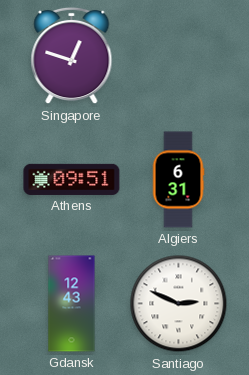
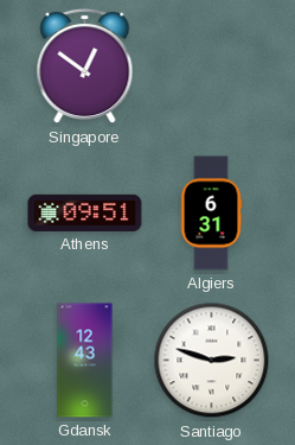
Singapore: 12:48 -> 12:51 (85, 66)
Santiago: 2:49 -> 2:48 (212, 361)
